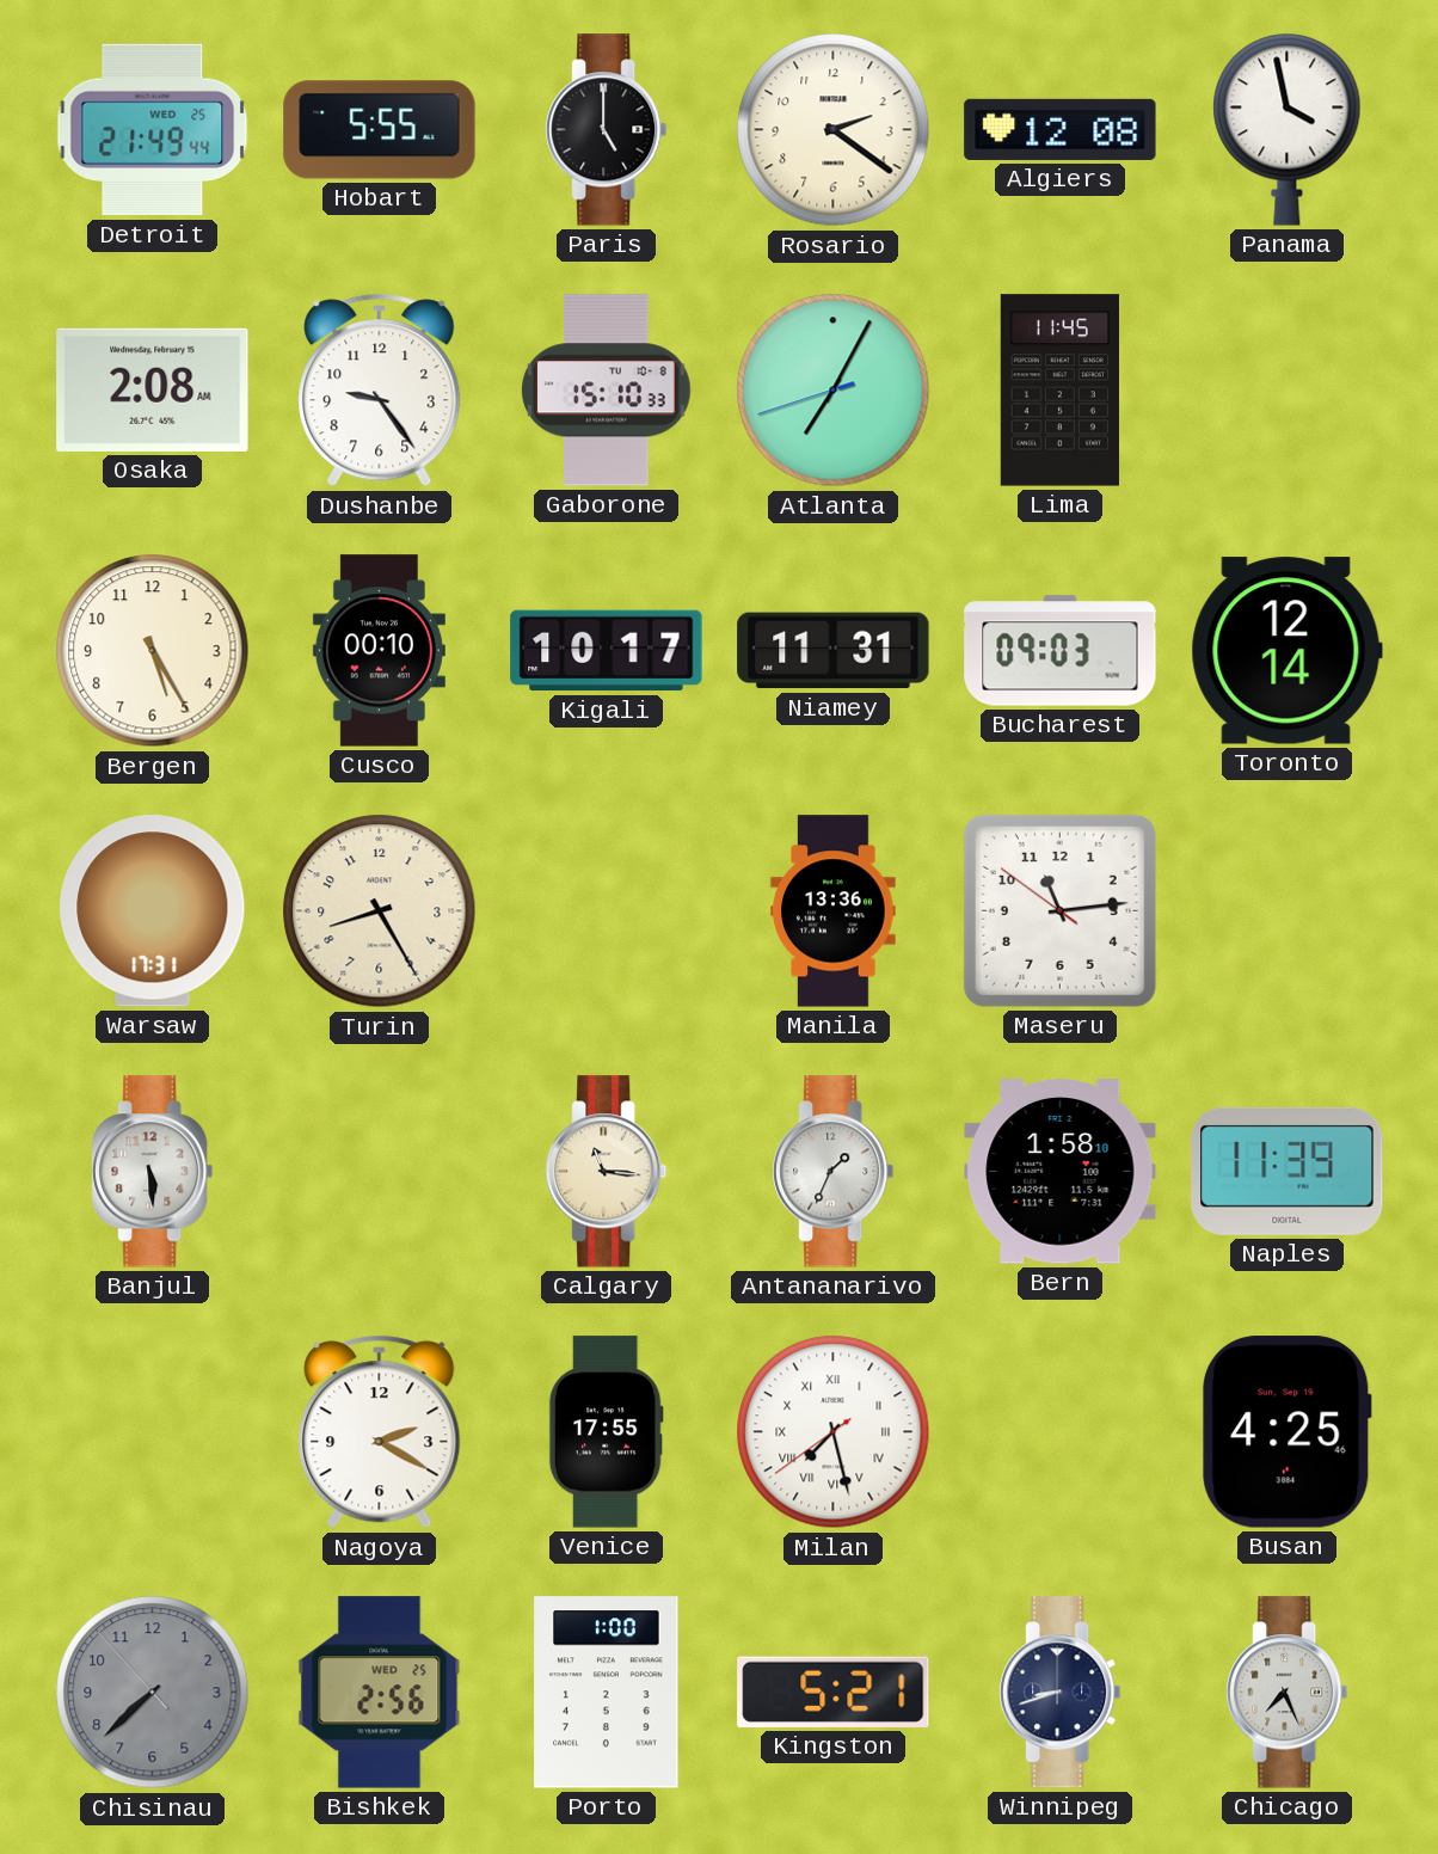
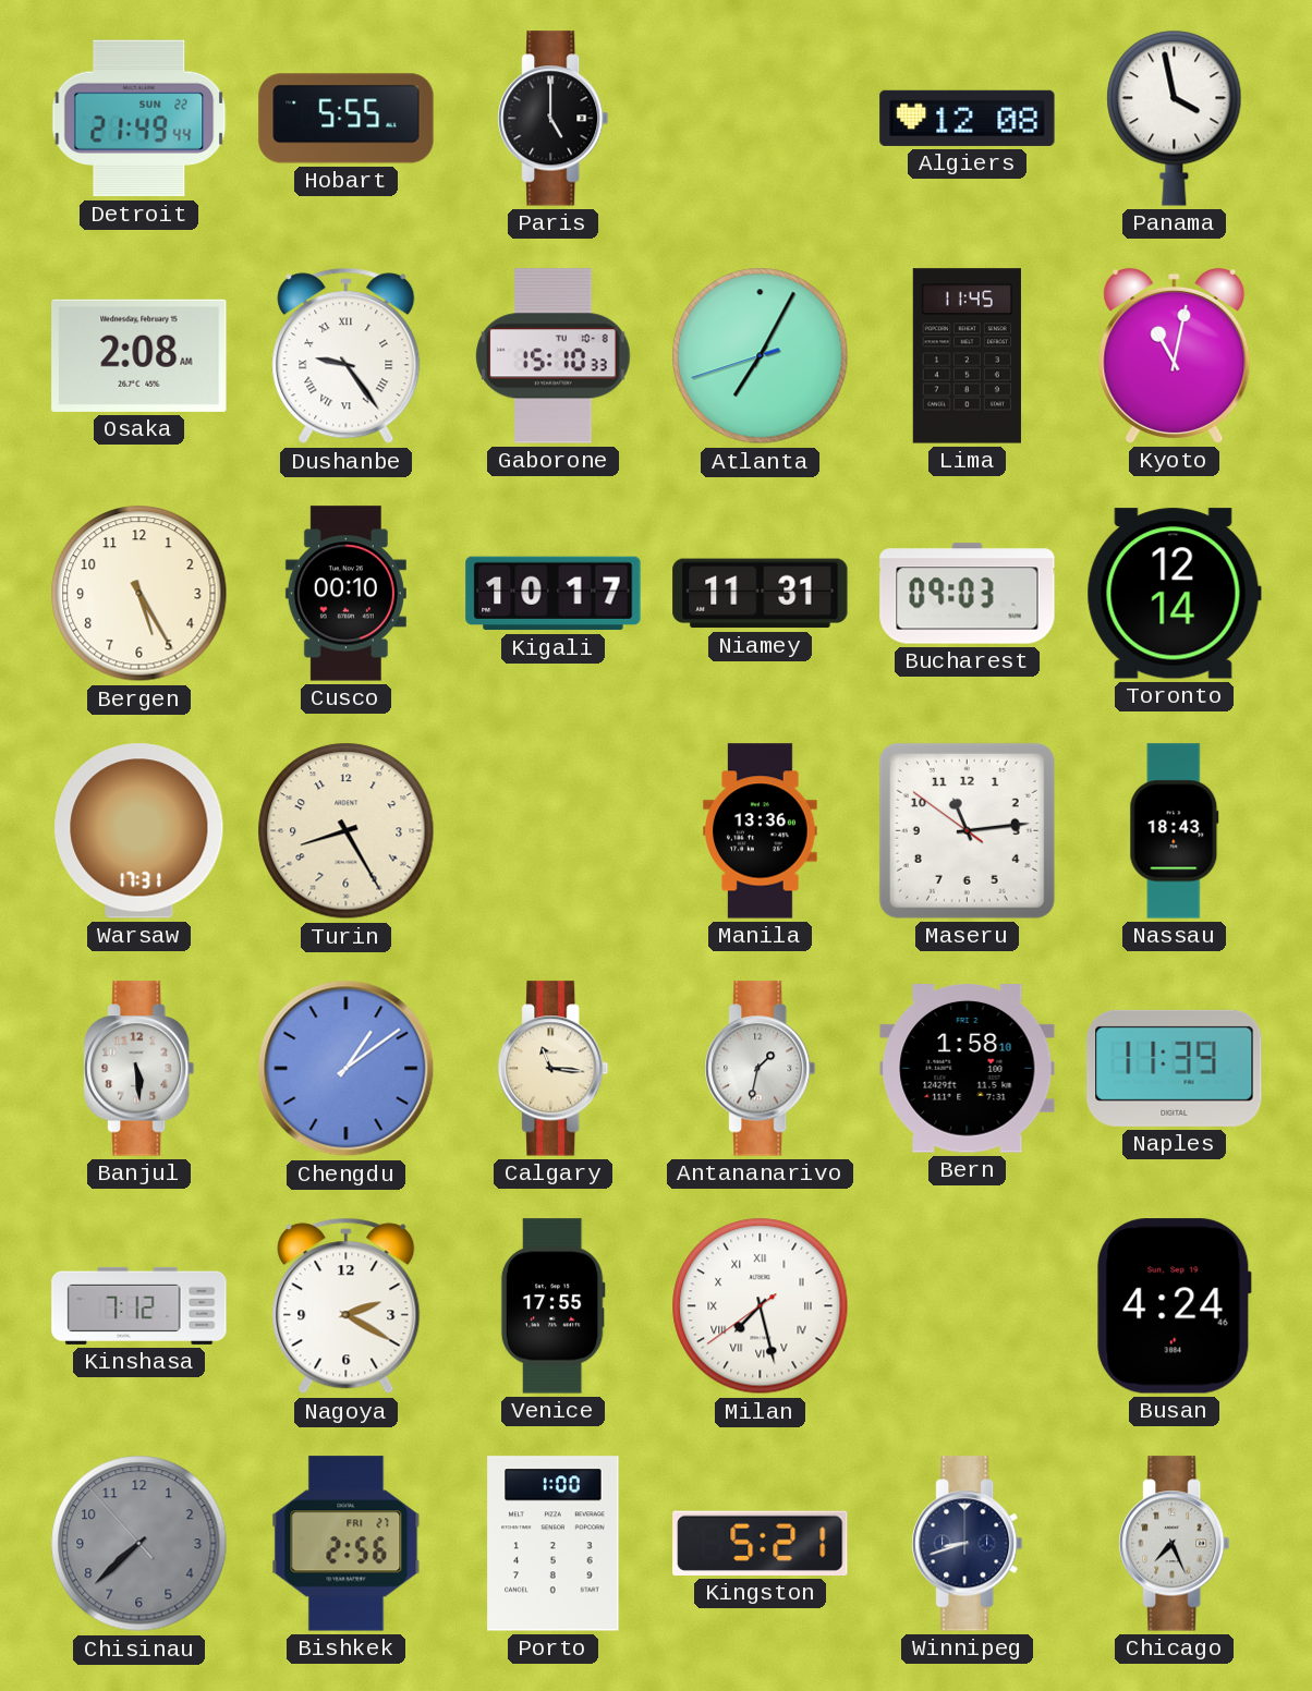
Detroit date: WED 25 -> SUN 22 (139, 119)
Rosario: 2:21 -> none (834, 130)
Dushanbe numerals: Arabic -> Roman (347, 356)
Kyoto: none -> 11:02 (1175, 355)
Nassau: none -> 18:43 (1175, 831)
Chengdu: none -> 1:09 (347, 1069)
Antananarivo: 1:34 -> 1:32 (761, 1069)
Kinshasa: none -> 7:12 (139, 1305)
Busan: 4:25 -> 4:24 (1175, 1306)
Bishkek date: WED 25 -> FRI 27 (347, 1544)
